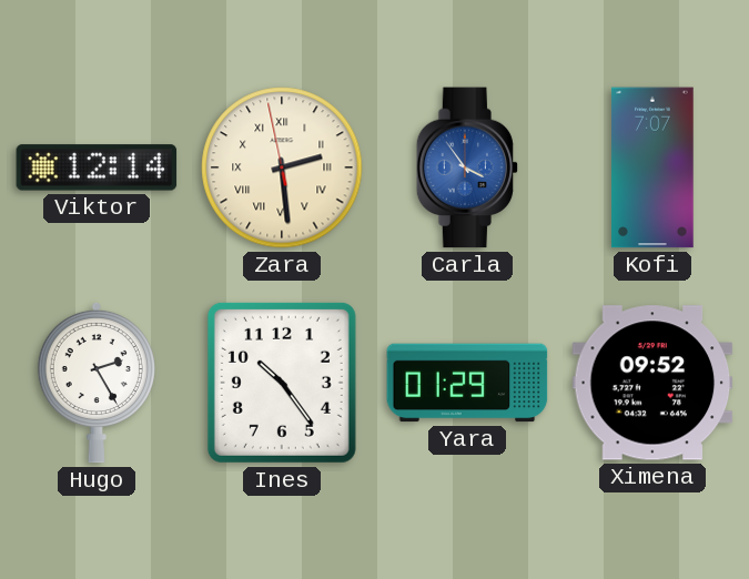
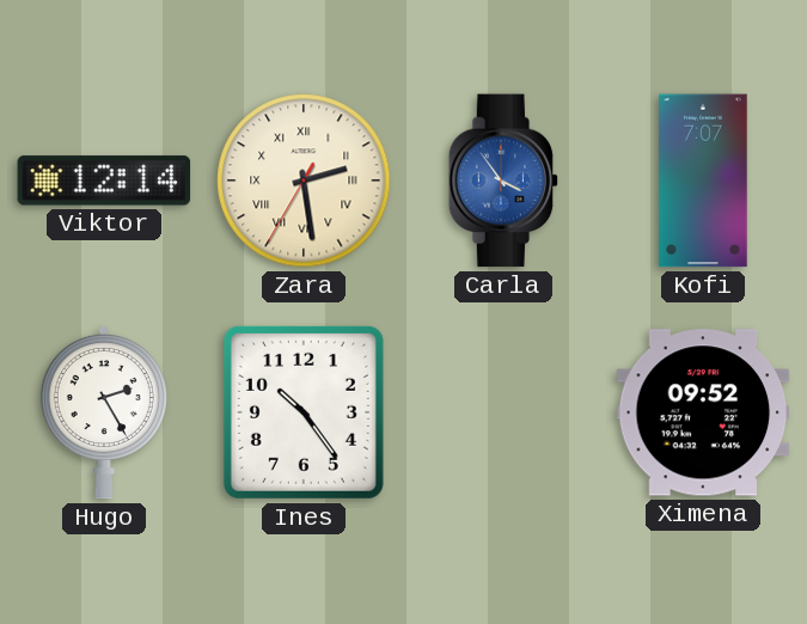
Zara: 2:28:58 -> 2:28:35 (304, 181)
Yara: 01:29 -> none (467, 383)
